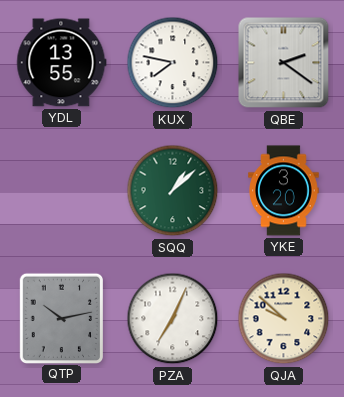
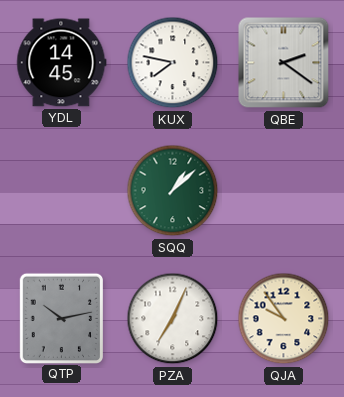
YDL: 13:55 -> 14:45 (62, 63)
YKE: 3:20 -> none (284, 191)
QJA: 9:52 -> 9:54 (284, 319)
